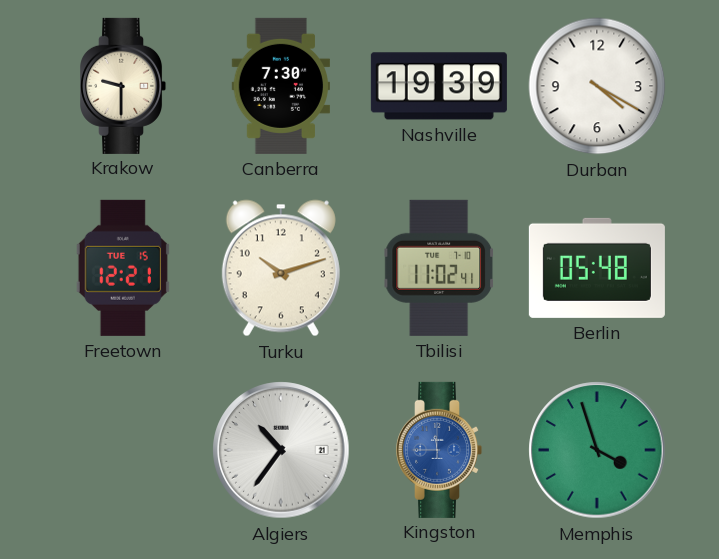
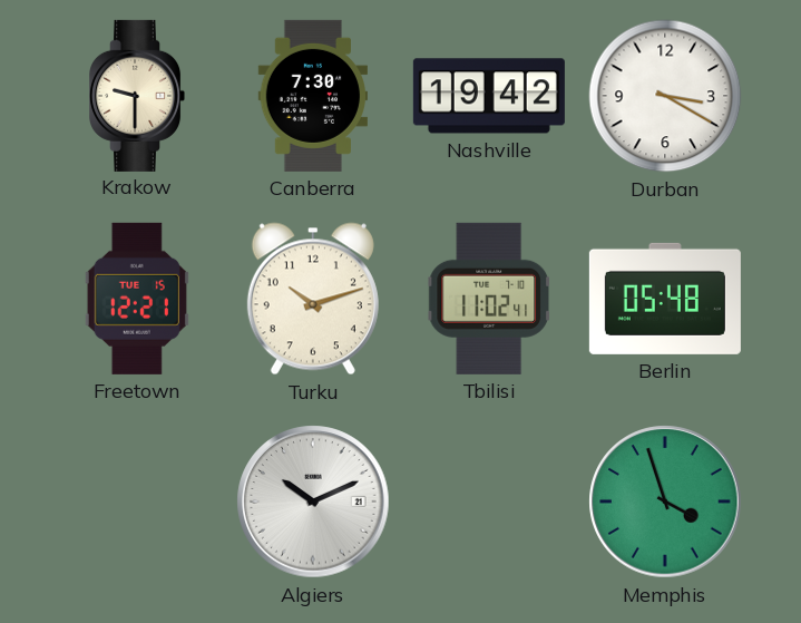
Nashville: 19:39 -> 19:42 (489, 96)
Durban: 4:20 -> 3:20 (665, 96)
Algiers: 10:36 -> 10:11 (313, 502)
Kingston: 11:45 -> none (440, 450)
